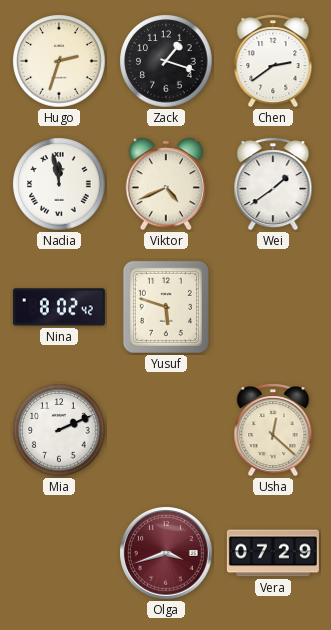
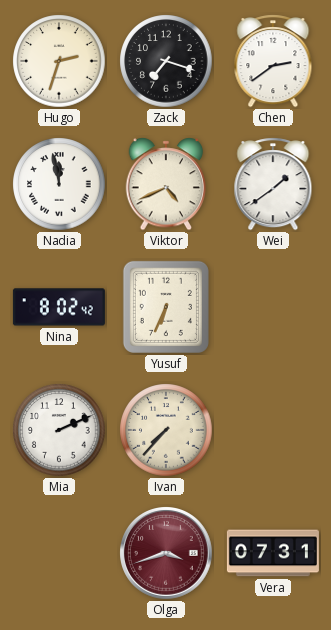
Zack: 1:18 -> 7:18 (166, 61)
Yusuf: 5:48 -> 6:34 (166, 307)
Ivan: none -> 7:37 (166, 430)
Usha: 12:22 -> none (273, 430)
Vera: 07:29 -> 07:31 (273, 553)
